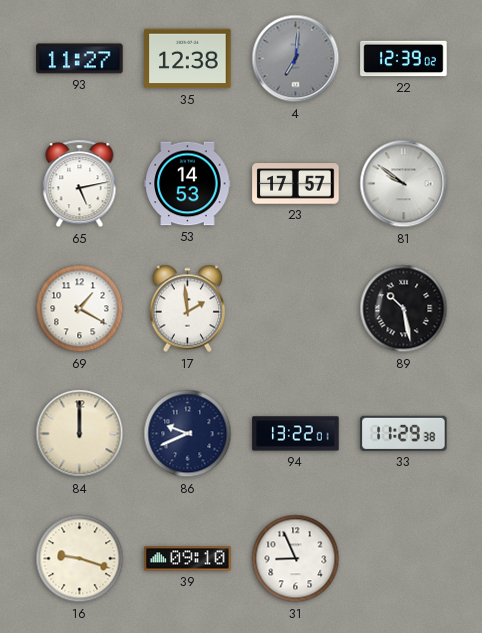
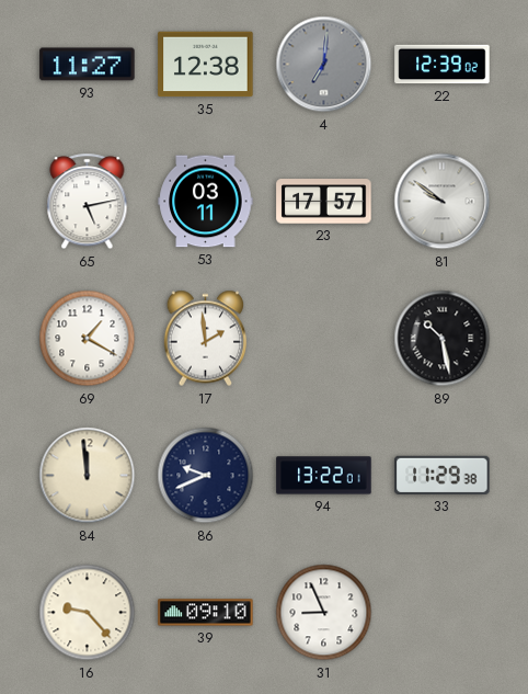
53: 14:53 -> 03:11 (206, 202)
84: 12:00 -> 11:59 (88, 476)
16: 9:18 -> 9:23 (88, 613)
